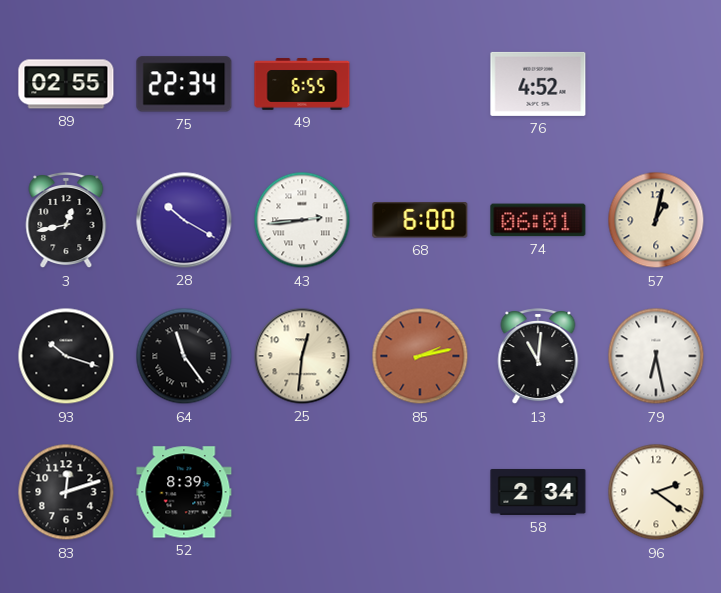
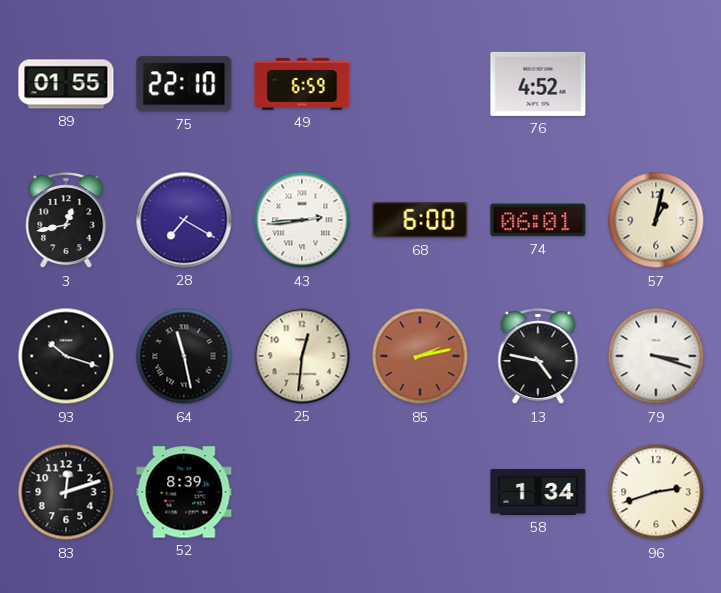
89: 02:55 -> 01:55 (66, 84)
75: 22:34 -> 22:10 (184, 84)
49: 6:55 -> 6:59 (302, 84)
28: 10:20 -> 7:20 (184, 220)
64: 11:24 -> 11:28 (184, 356)
13: 11:01 -> 4:47 (538, 357)
79: 6:28 -> 3:18 (656, 356)
58: 2:34 -> 1:34 (538, 492)
96: 2:21 -> 2:42 (656, 492)
